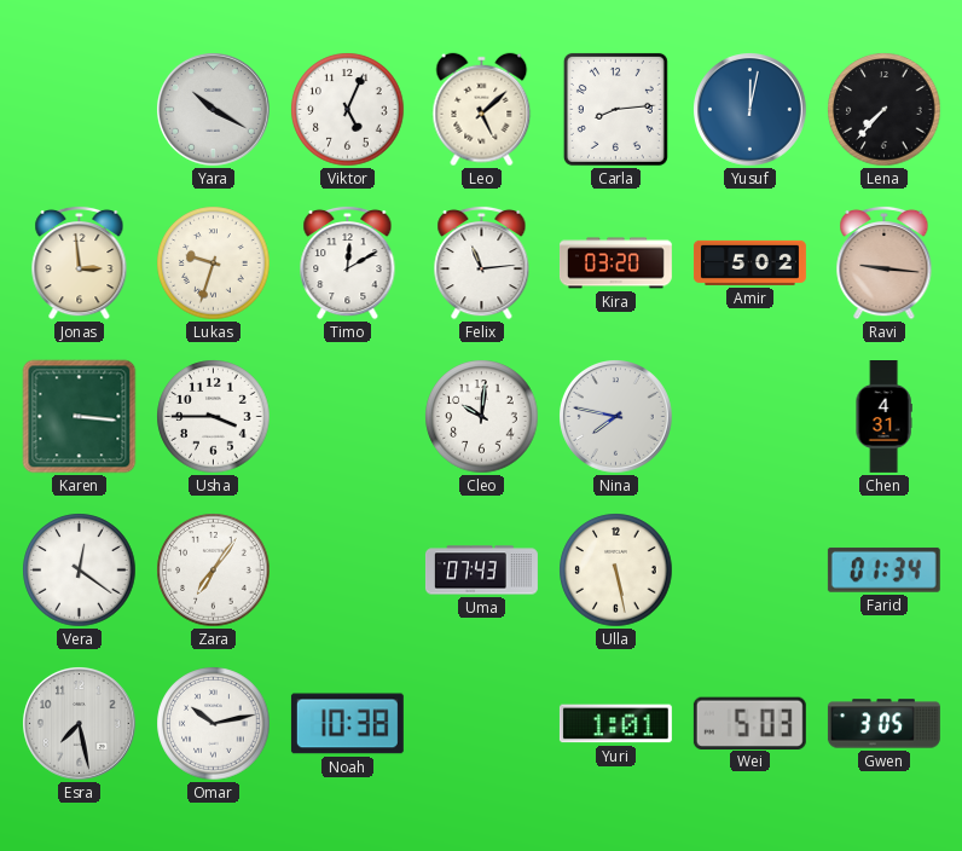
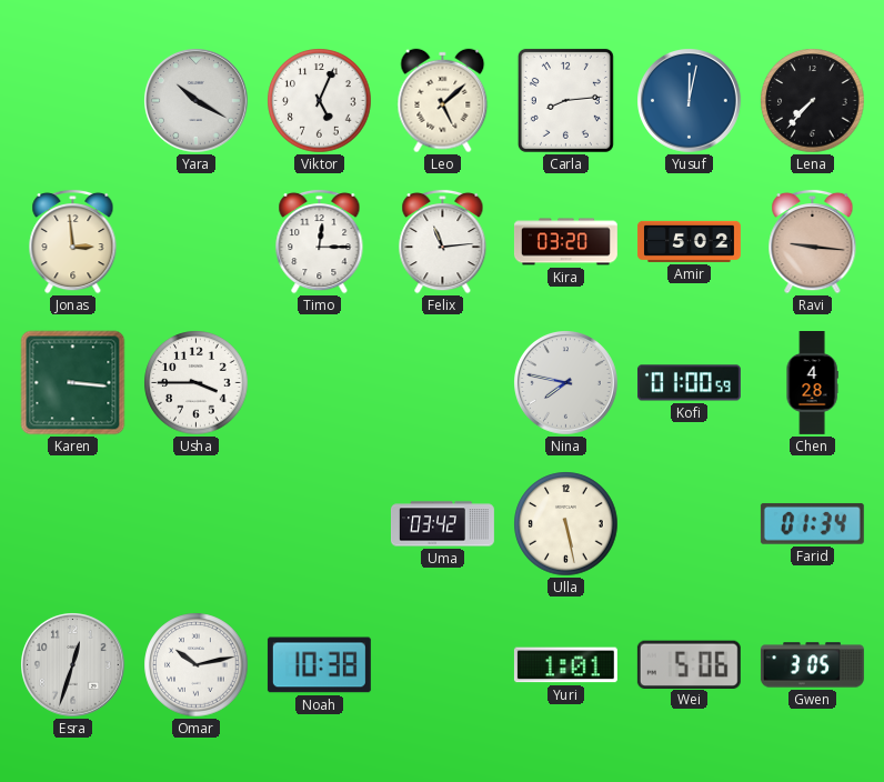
Lukas: 9:33 -> none (214, 264)
Timo: 12:10 -> 12:15 (320, 241)
Cleo: 10:01 -> none (482, 417)
Kofi: none -> 01:00 (689, 383)
Chen: 4:31 -> 4:28 (812, 383)
Vera: 12:21 -> none (80, 571)
Zara: 7:06 -> none (214, 571)
Uma: 07:43 -> 03:42 (442, 524)
Esra: 7:28 -> 12:33 (73, 665)
Wei: 5:03 -> 5:06 (689, 664)
